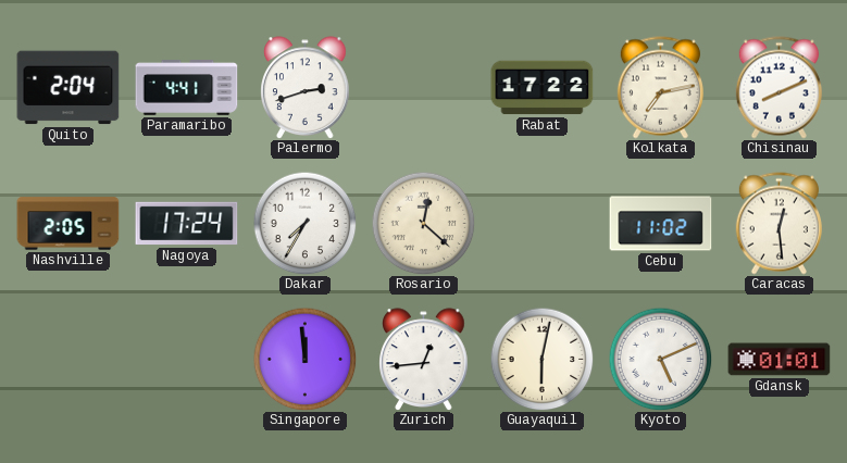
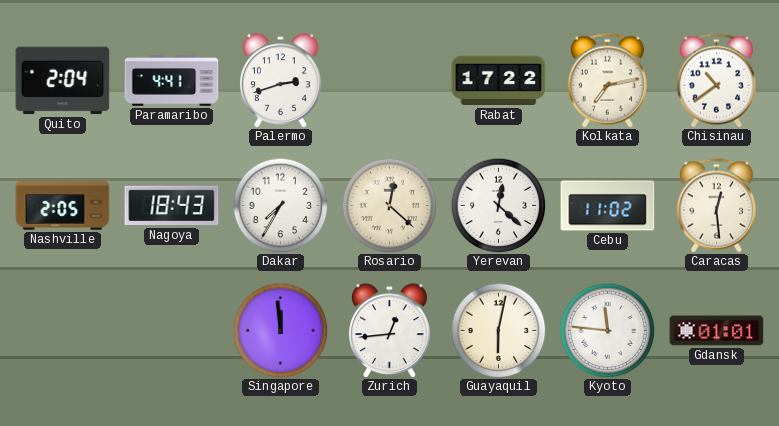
Chisinau: 8:11 -> 10:39 (716, 81)
Nagoya: 17:24 -> 18:43 (172, 206)
Yerevan: none -> 12:22 (498, 205)
Kyoto: 5:11 -> 11:46 (607, 330)
